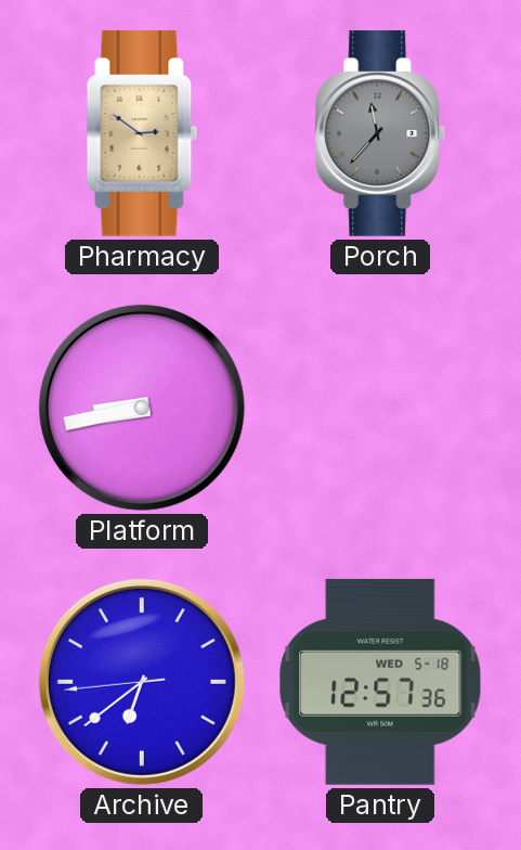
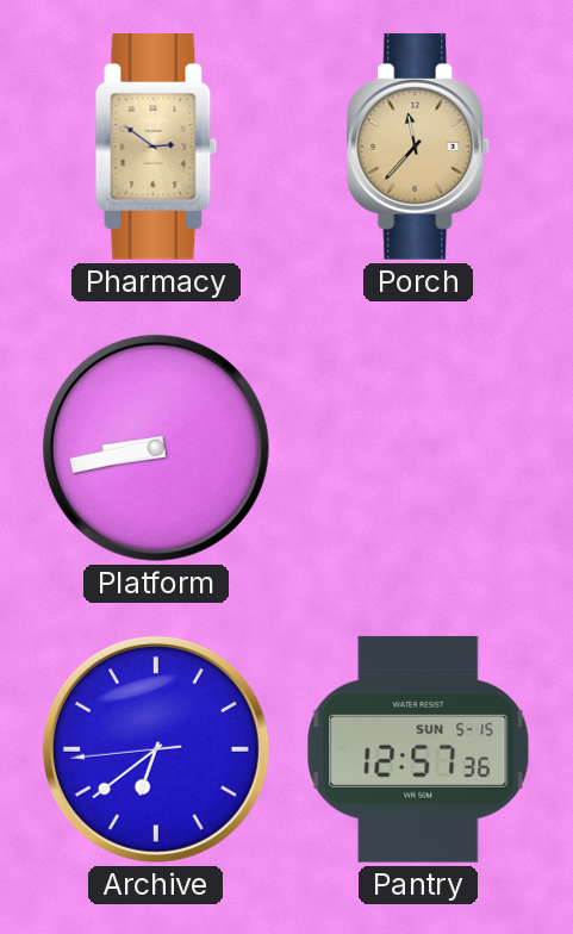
Porch dial: grey -> champagne (418, 147)
Pantry date: WED 5-18 -> SUN 5-15 (418, 749)
